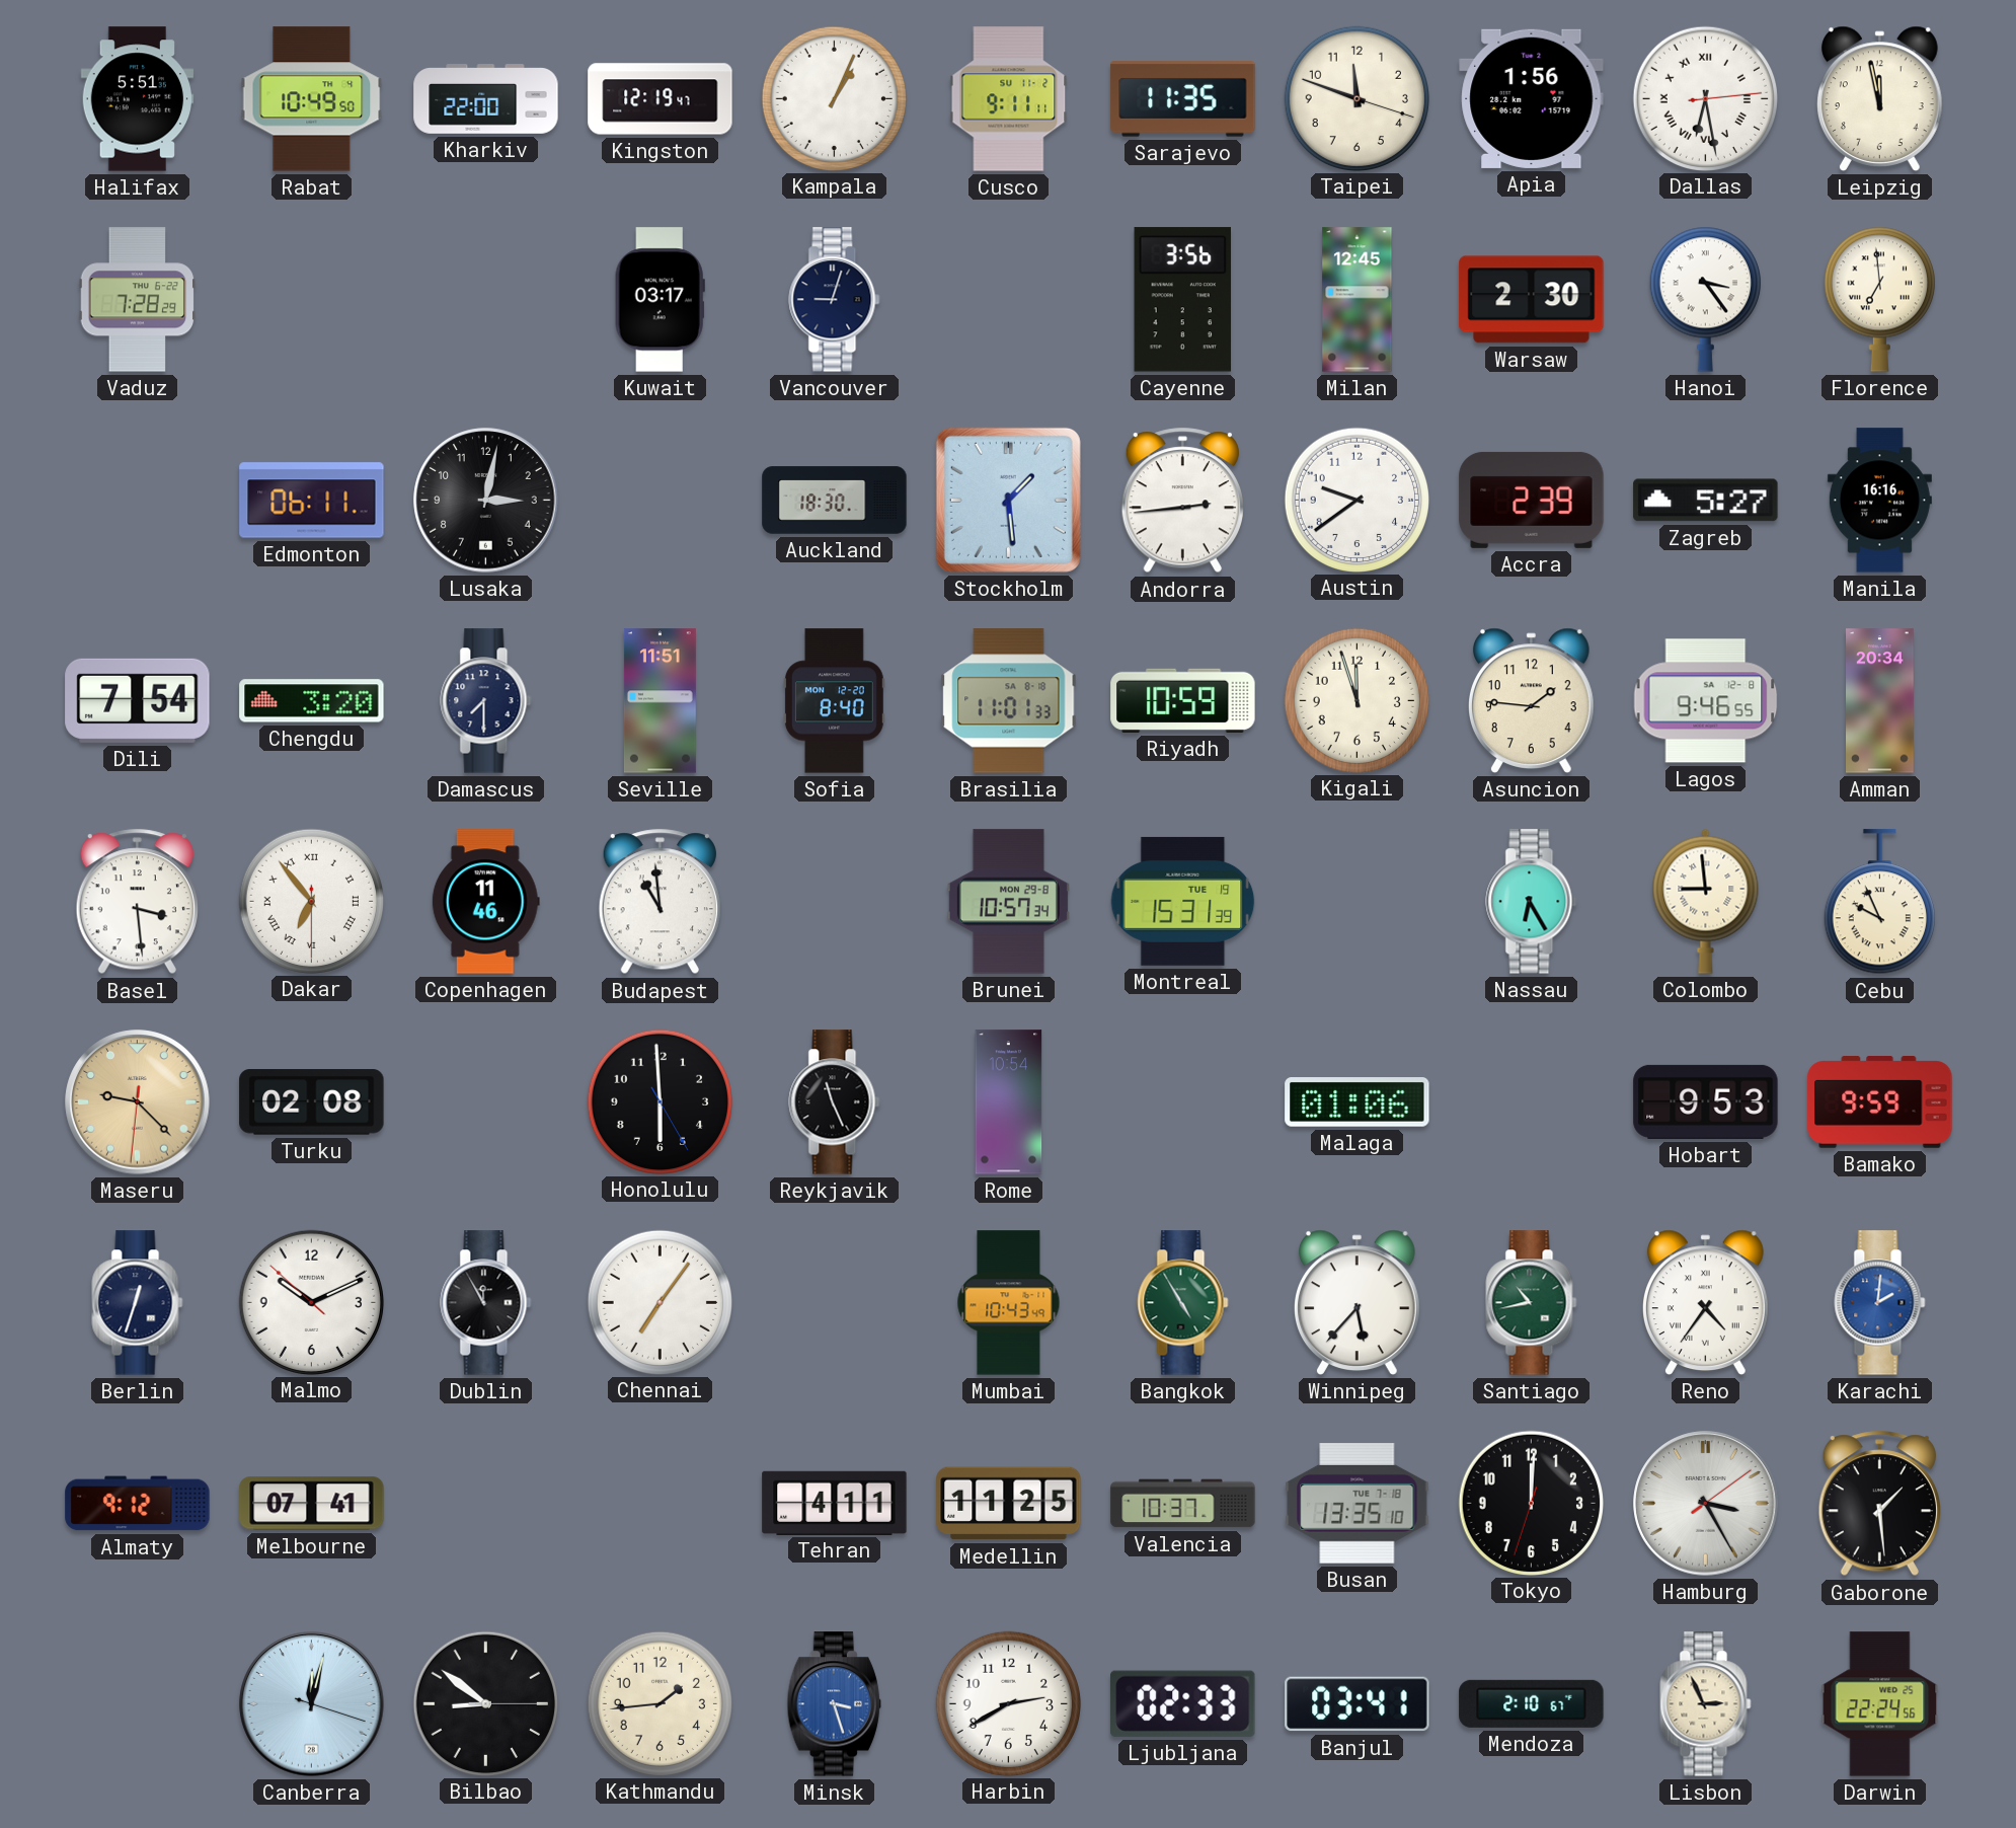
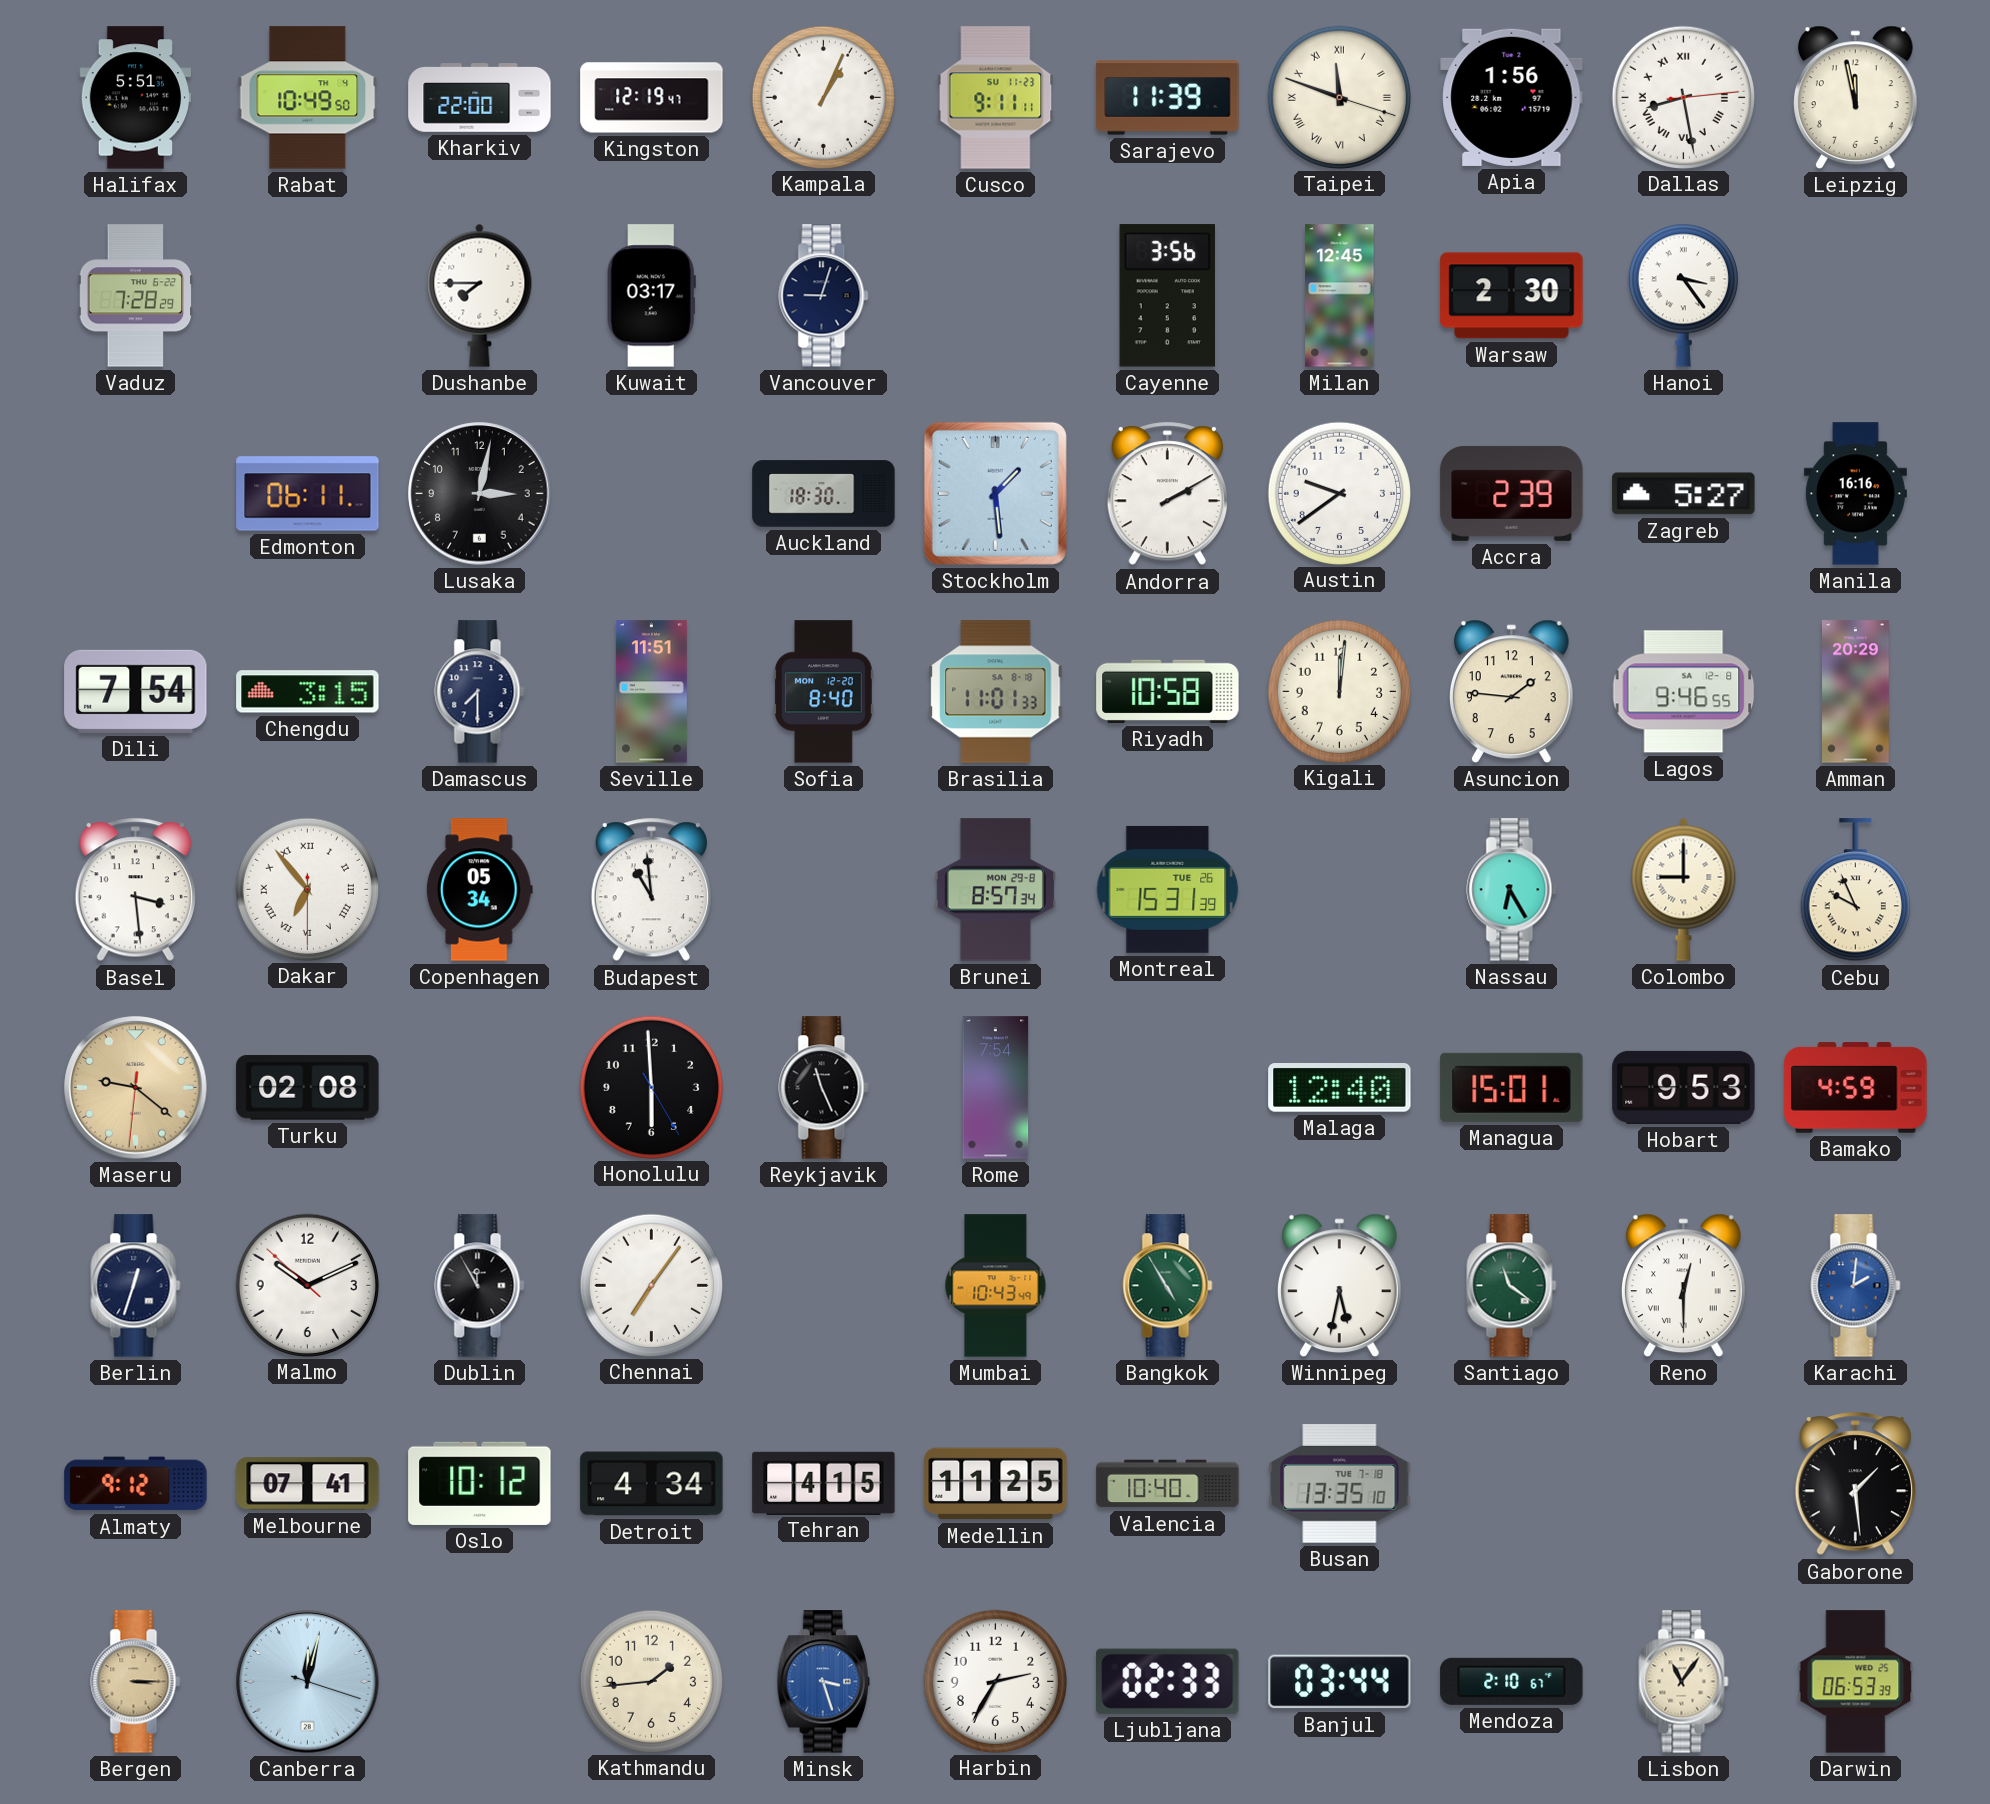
Cusco date: SU 11-2 -> SU 11-23 (996, 98)
Sarajevo: 11:35 -> 11:39 (1168, 98)
Taipei numerals: Arabic -> Roman (1339, 97)
Dallas: 6:28 -> 8:28 (1683, 97)
Dushanbe: none -> 7:45 (480, 295)
Florence: 6:59 -> none (1879, 299)
Andorra: 2:44 -> 2:10 (1167, 494)
Chengdu: 3:20 -> 3:15 (308, 692)
Riyadh: 10:59 -> 10:58 (1168, 691)
Kigali: 11:57 -> 12:01 (1339, 691)
Amman: 20:34 -> 20:29 (1856, 692)
Copenhagen: 11:46 -> 05:34 (479, 890)
Brunei: 10:57 -> 8:57 (995, 890)
Montreal date: TUE 19 -> TUE 26 (1168, 889)
Colombo: 8:59 -> 9:00 (1684, 889)
Maseru: 9:22 -> 9:21 (136, 1088)
Rome: 10:54 -> 7:54 (996, 1088)
Malaga: 01:06 -> 12:40 (1340, 1088)
Managua: none -> 15:01 (1512, 1087)
Bamako: 9:59 -> 4:59 (1856, 1088)
Winnipeg: 5:37 -> 5:32 (1339, 1285)
Santiago: 10:43 -> 11:21 (1512, 1286)
Reno: 4:36 -> 12:30 (1683, 1285)
Oslo: none -> 10:12 (480, 1483)
Detroit: none -> 4:34 (652, 1484)
Tehran: 4:11 -> 4:15 (824, 1483)
Valencia: 10:37 -> 10:40 (1168, 1484)
Tokyo: 12:00 -> none (1531, 1503)
Hamburg: 3:25 -> none (1706, 1504)
Bergen: none -> 3:15 (136, 1682)
Bilbao: 8:51 -> none (485, 1703)
Harbin: 2:40 -> 2:35 (995, 1681)
Banjul: 03:41 -> 03:44 (1340, 1682)
Lisbon: 2:56 -> 11:06 (1684, 1682)
Darwin: 22:24 -> 06:53 (1856, 1682)
